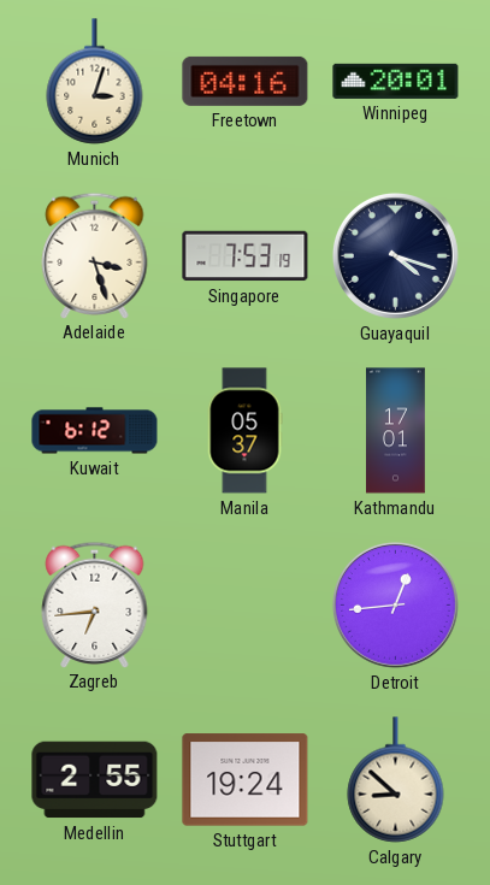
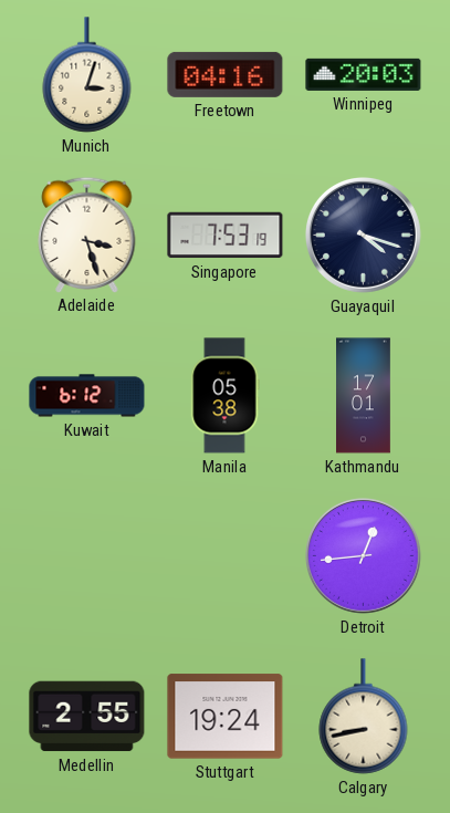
Winnipeg: 20:01 -> 20:03 (364, 74)
Manila: 05:37 -> 05:38 (224, 396)
Zagreb: 6:44 -> none (95, 604)
Calgary: 8:52 -> 8:43 (364, 717)
